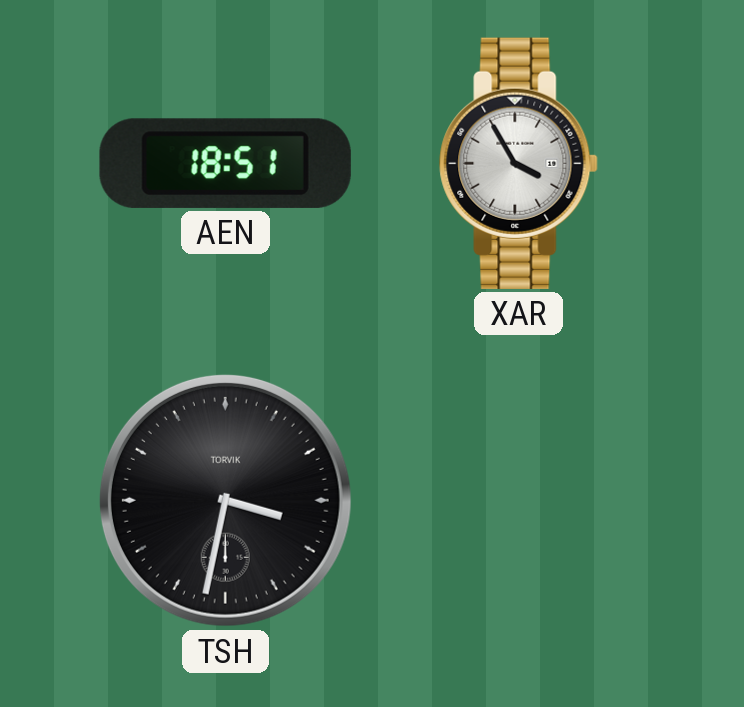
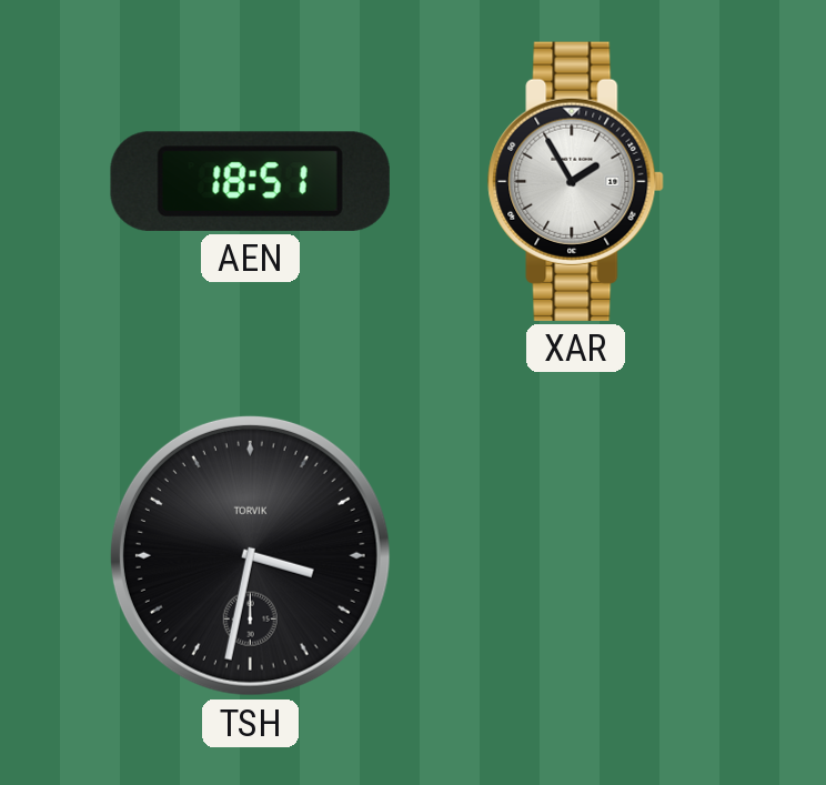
XAR: 3:55 -> 1:55 (576, 181)
